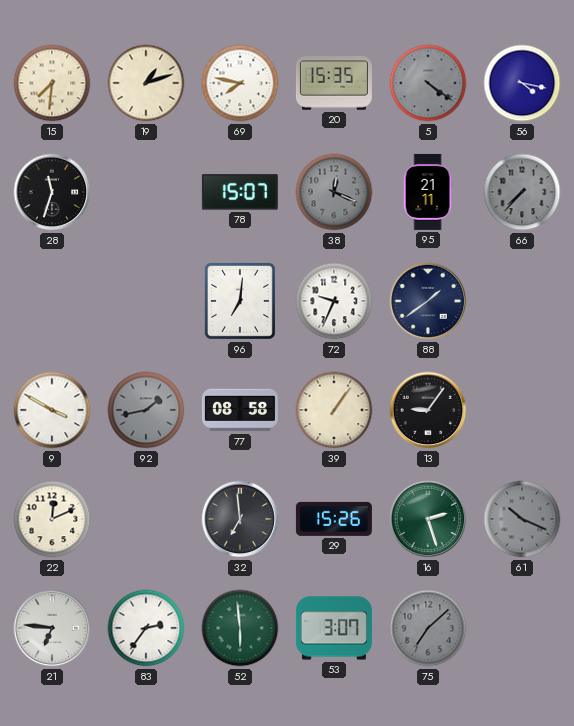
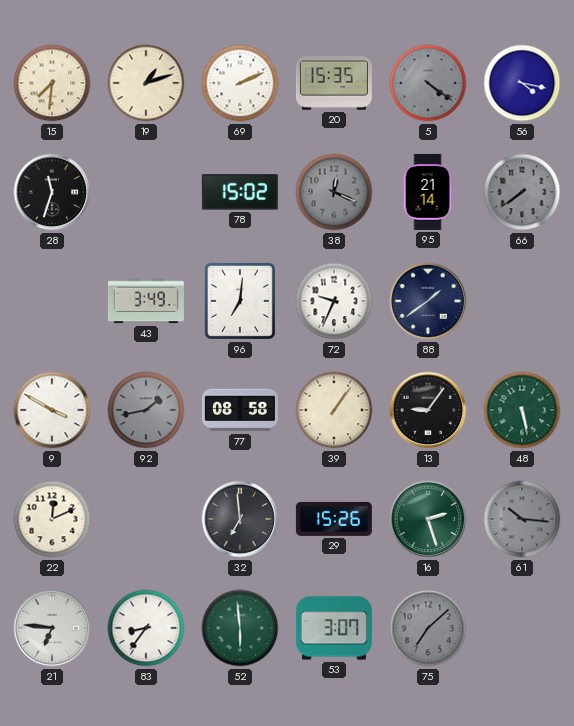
69: 7:47 -> 2:11 (240, 83)
78: 15:07 -> 15:02 (240, 192)
95: 21:11 -> 21:14 (428, 192)
66: 7:37 -> 7:39 (522, 192)
43: none -> 3:49 (146, 301)
48: none -> 5:28 (522, 410)
61: 10:19 -> 10:16 (522, 519)
83: 2:36 -> 8:36 (146, 628)
